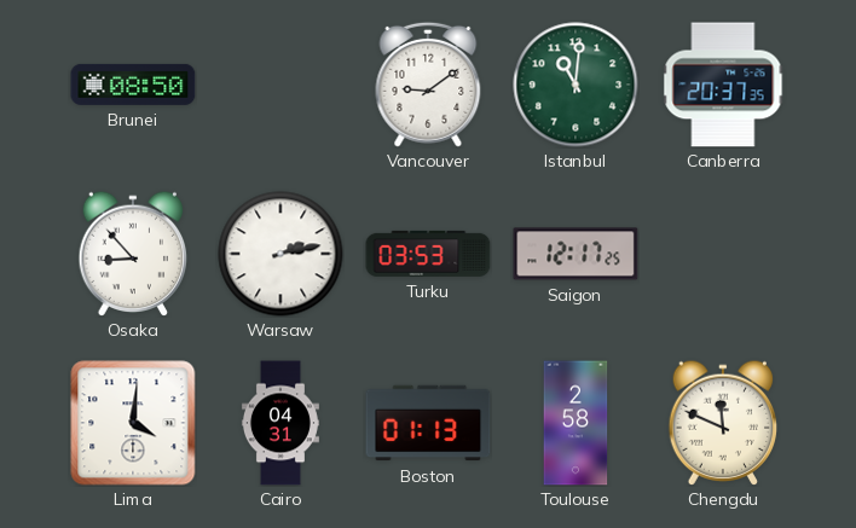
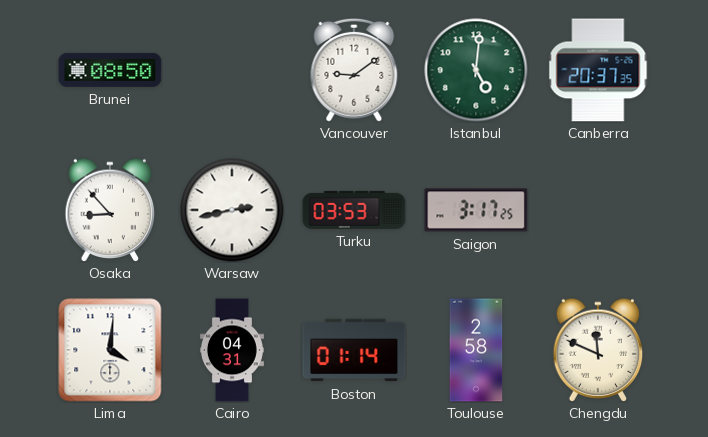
Istanbul: 11:01 -> 5:01 (476, 70)
Warsaw: 2:13 -> 2:43 (232, 210)
Saigon: 12:17 -> 3:17 (476, 210)
Boston: 01:13 -> 01:14 (354, 350)
